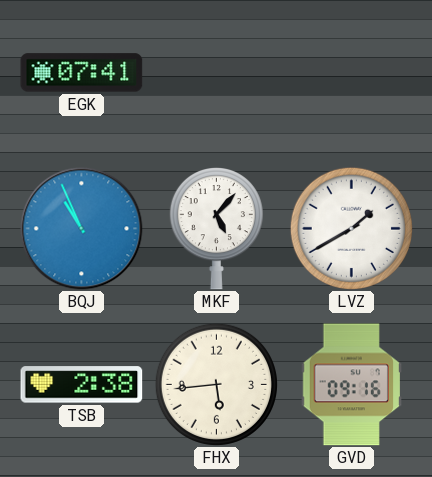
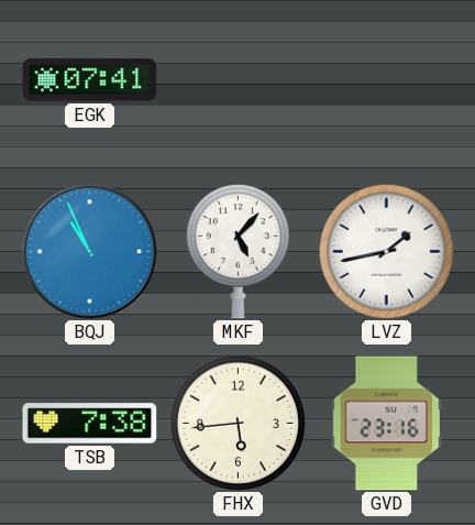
LVZ: 1:40 -> 1:43 (386, 251)
TSB: 2:38 -> 7:38 (90, 424)
GVD: 09:16 -> 23:16 (386, 424)
